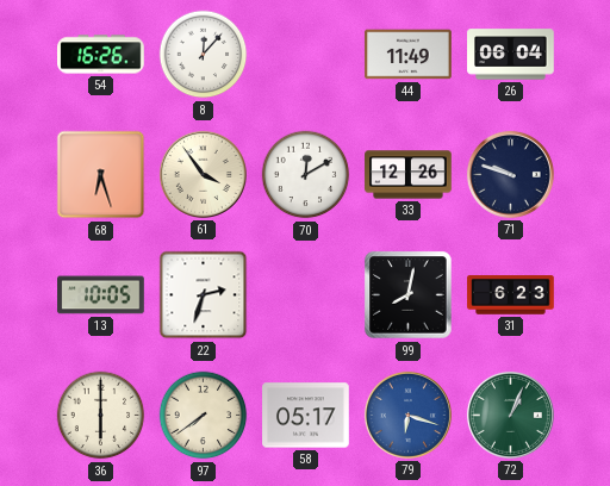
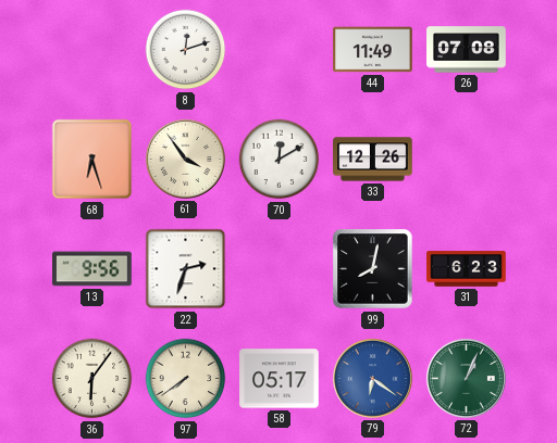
54: 16:26 -> none (101, 55)
8: 12:07 -> 12:12 (186, 50)
26: 06:04 -> 07:08 (467, 50)
71: 9:48 -> none (510, 174)
13: 10:05 -> 9:56 (92, 269)
36: 6:00 -> 6:06 (92, 379)
79: 6:18 -> 6:21 (372, 378)
